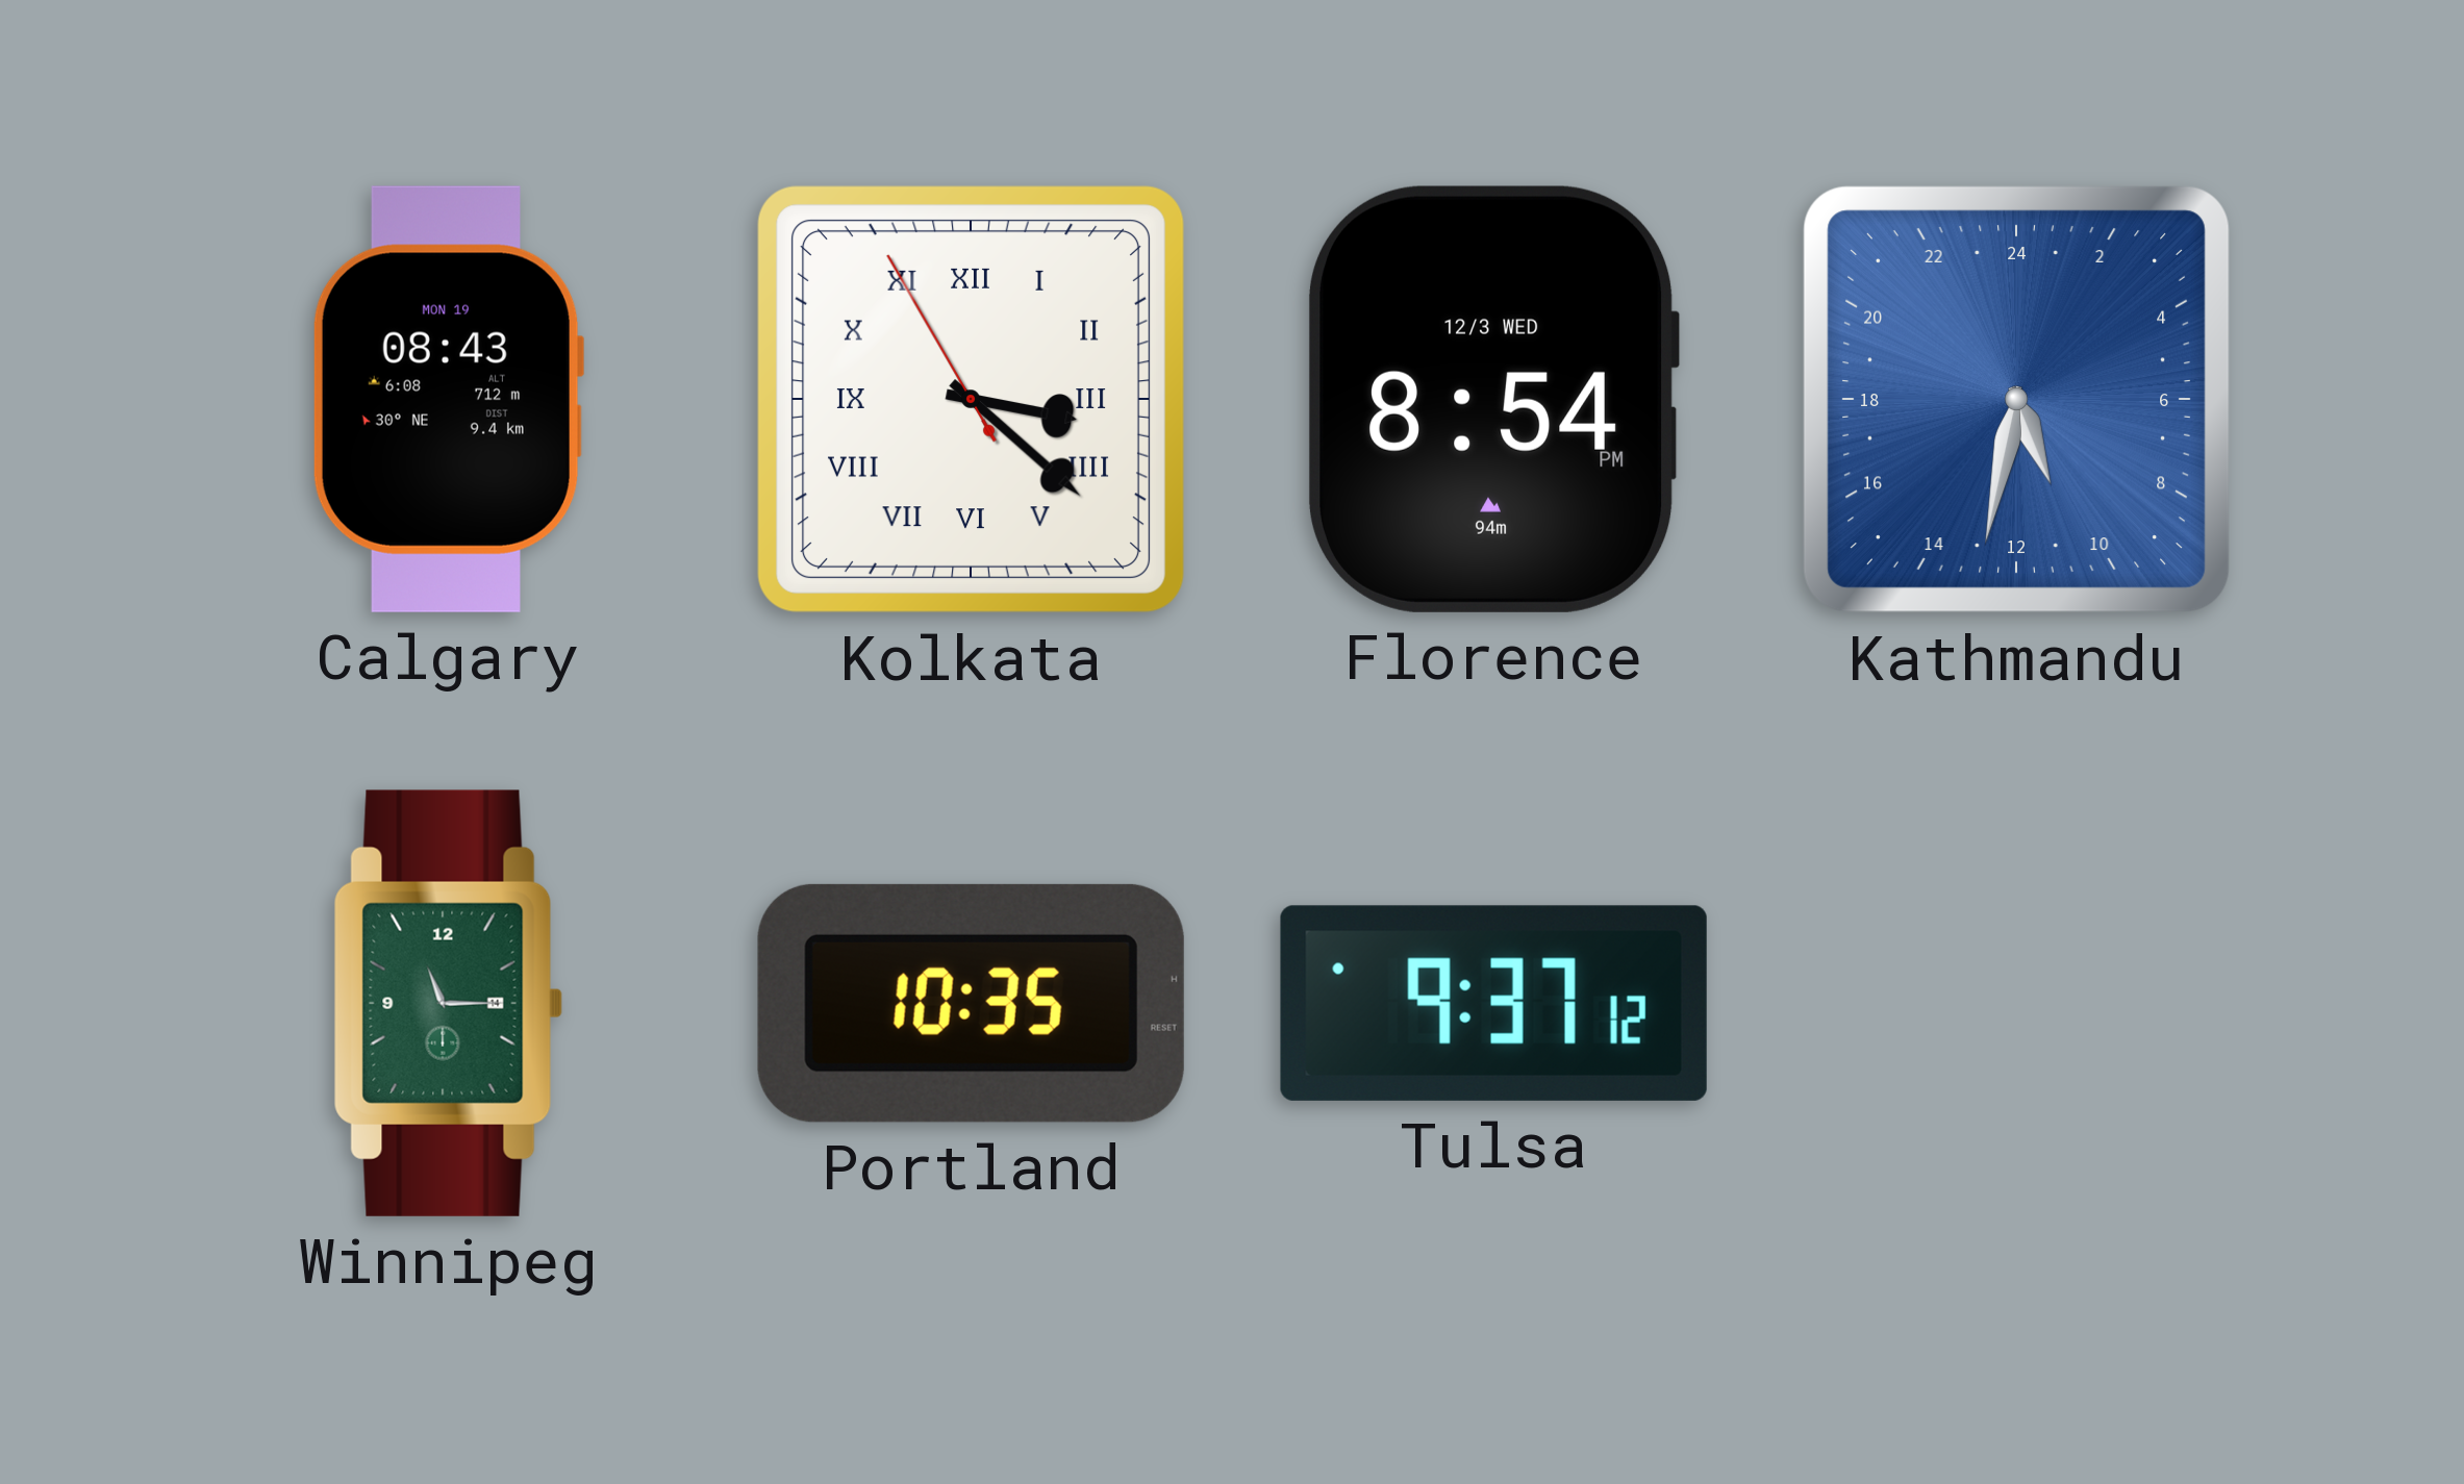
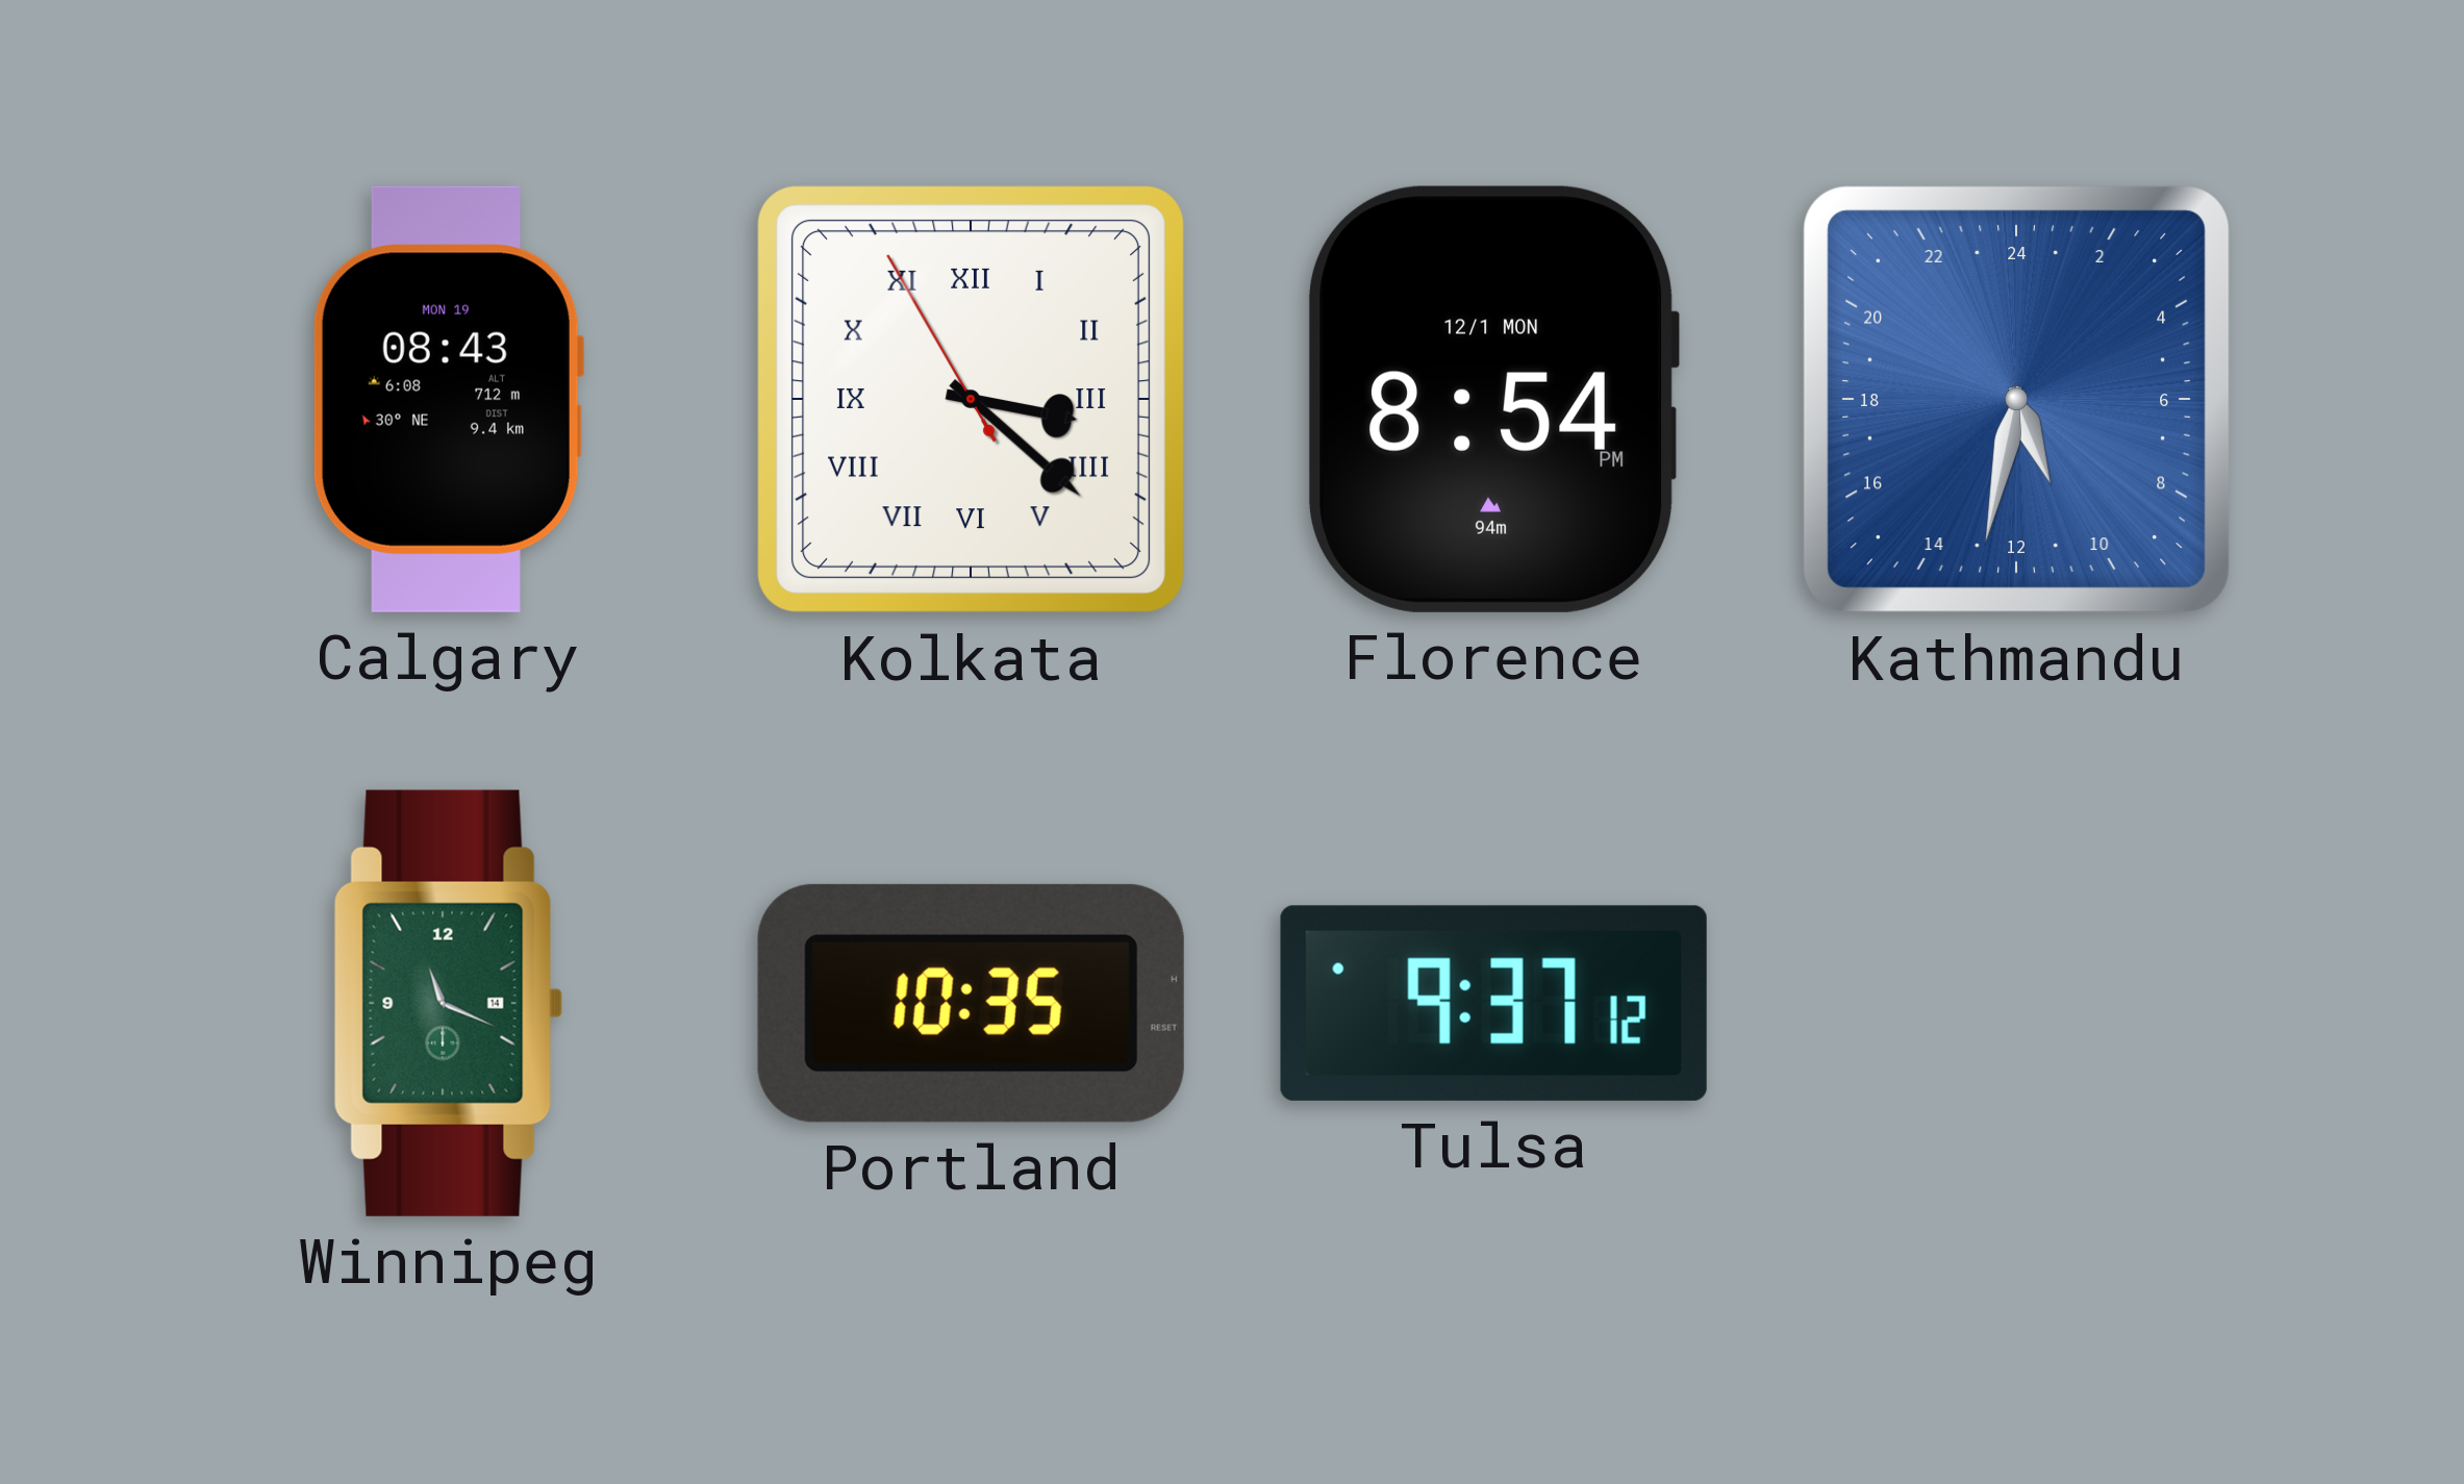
Florence date: 12/3 WED -> 12/1 MON (1493, 399)
Winnipeg: 11:15 -> 11:19 (448, 1003)
